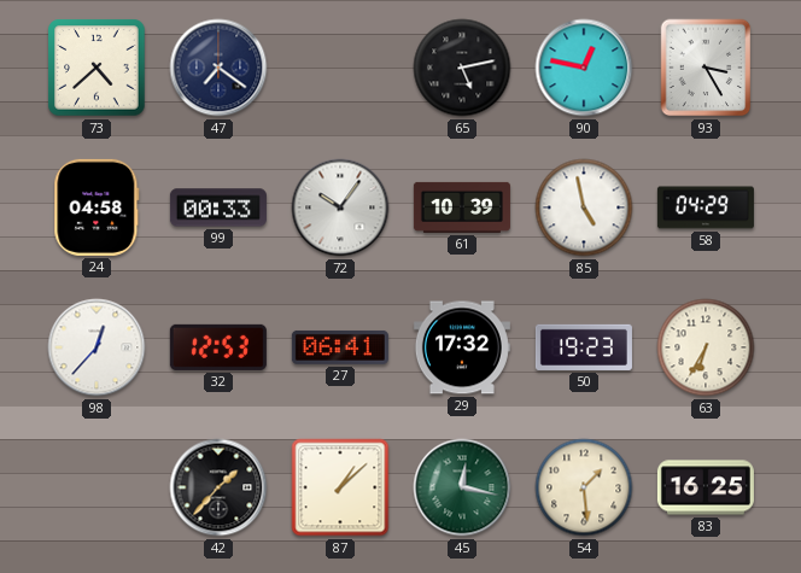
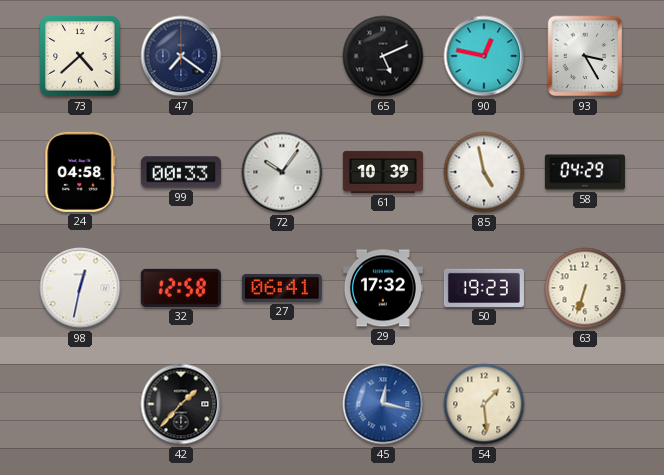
65: 5:13 -> 5:11 (383, 56)
98: 12:37 -> 12:32 (80, 288)
32: 12:53 -> 12:58 (181, 288)
63: 6:35 -> 6:33 (585, 288)
87: 1:08 -> none (340, 487)
45 dial: green -> blue (383, 404)
83: 16:25 -> none (706, 487)
